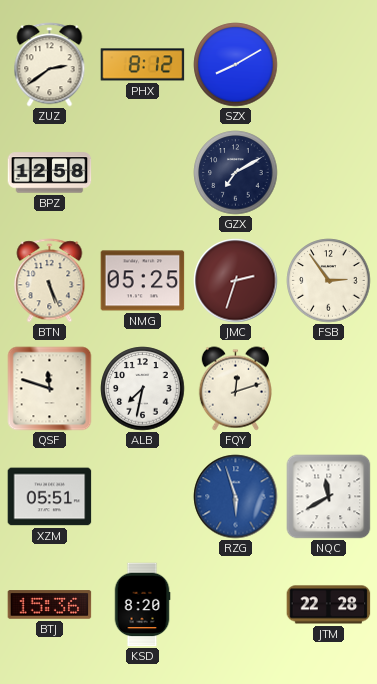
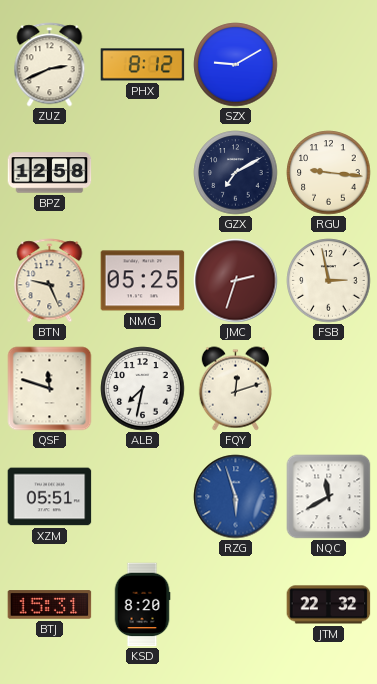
ZUZ: 2:39 -> 2:41 (50, 65)
SZX: 8:10 -> 9:10 (236, 65)
RGU: none -> 9:16 (329, 173)
BTN: 5:26 -> 9:26 (50, 281)
FSB: 2:54 -> 2:58 (329, 281)
BTJ: 15:36 -> 15:31 (50, 605)
JTM: 22:28 -> 22:32 (329, 605)
